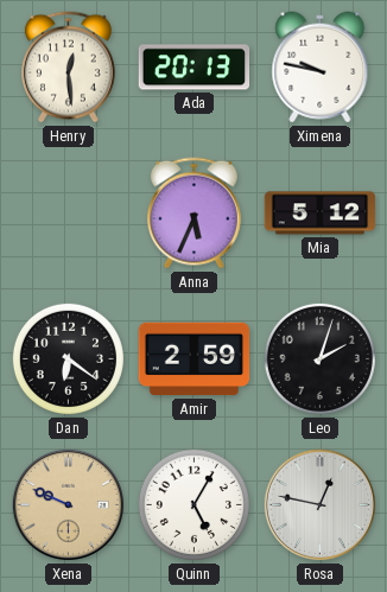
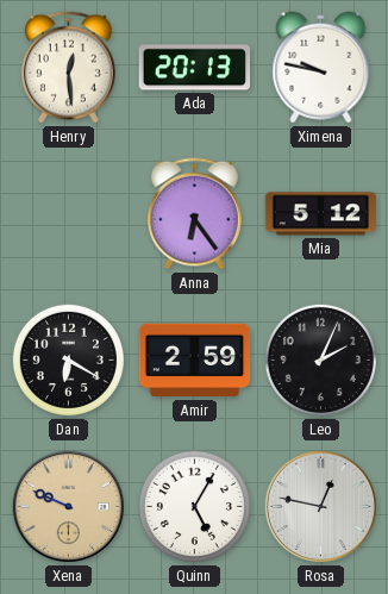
Anna: 5:34 -> 6:24 (194, 214)
Dan: 6:21 -> 6:20 (68, 359)
Leo: 2:03 -> 2:04 (320, 359)
